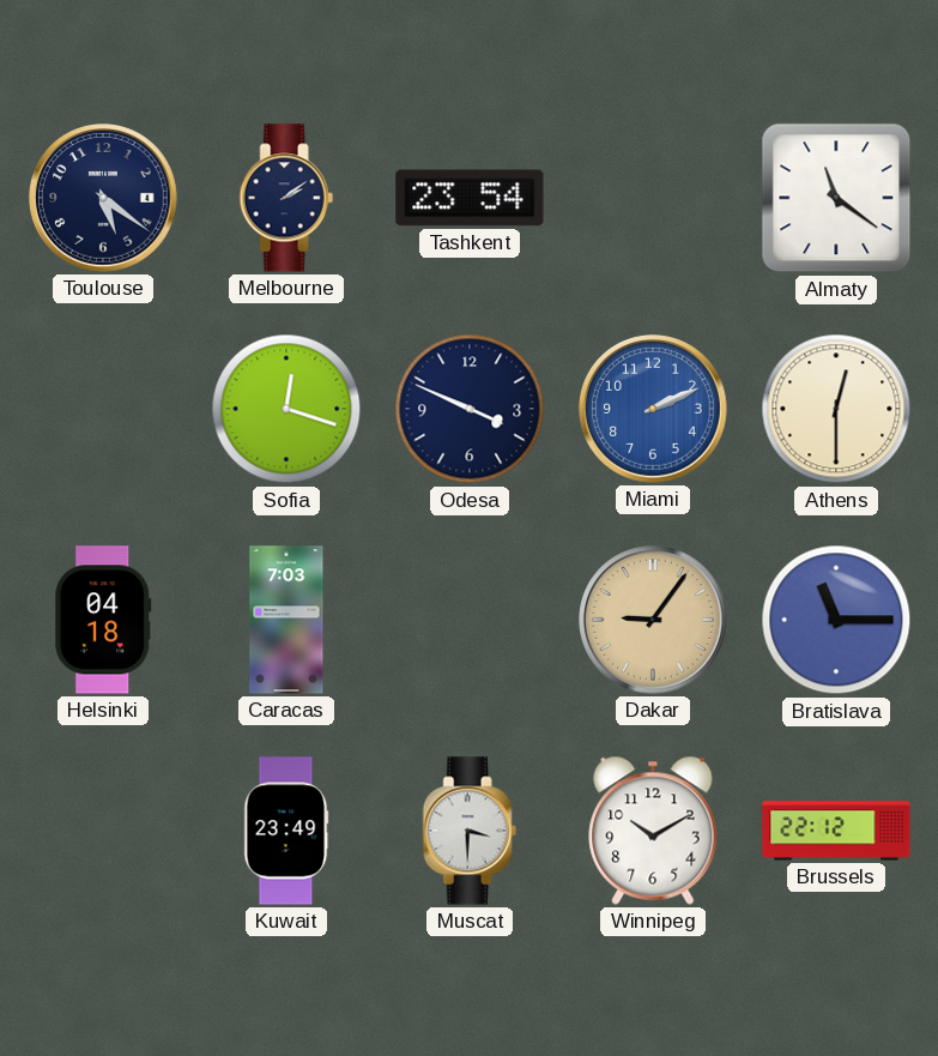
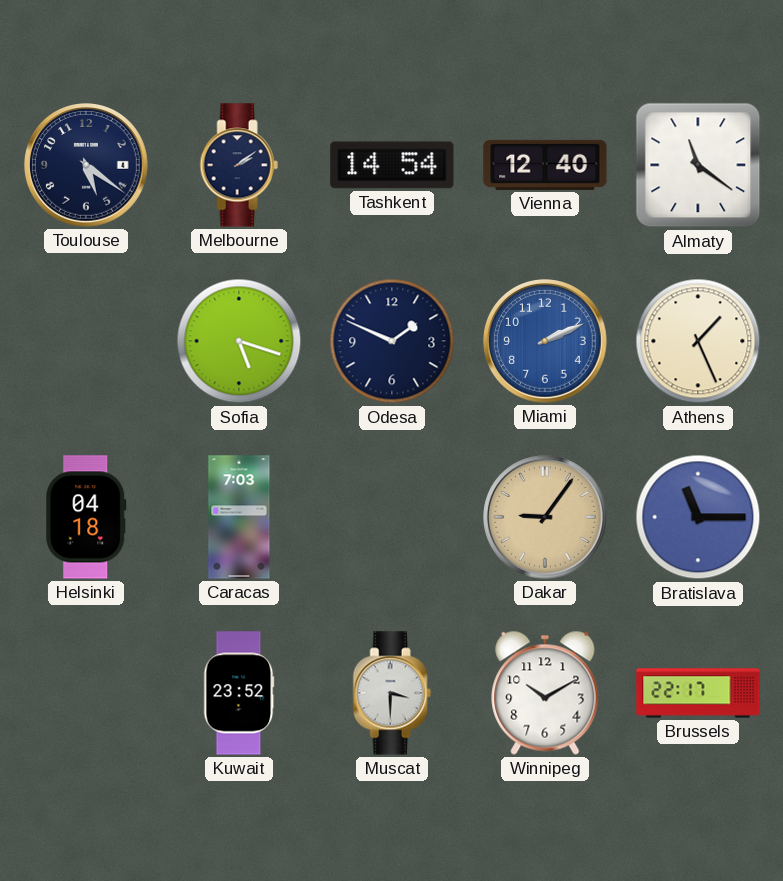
Tashkent: 23:54 -> 14:54 (392, 165)
Vienna: none -> 12:40 (545, 165)
Sofia: 12:18 -> 5:18 (239, 341)
Odesa: 3:49 -> 1:49 (392, 341)
Athens: 12:30 -> 1:26 (698, 341)
Kuwait: 23:49 -> 23:52 (239, 693)
Brussels: 22:12 -> 22:17 (698, 693)
